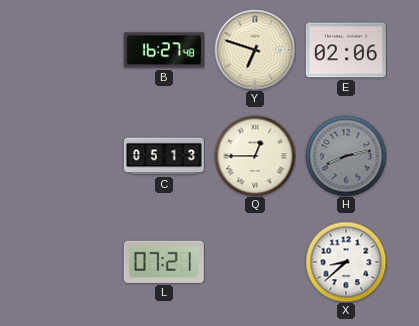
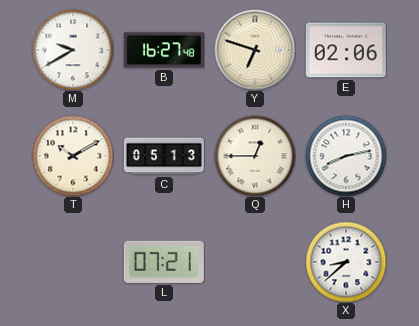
M: none -> 9:40 (73, 50)
T: none -> 10:10 (73, 156)
H dial: grey -> white (346, 156)
